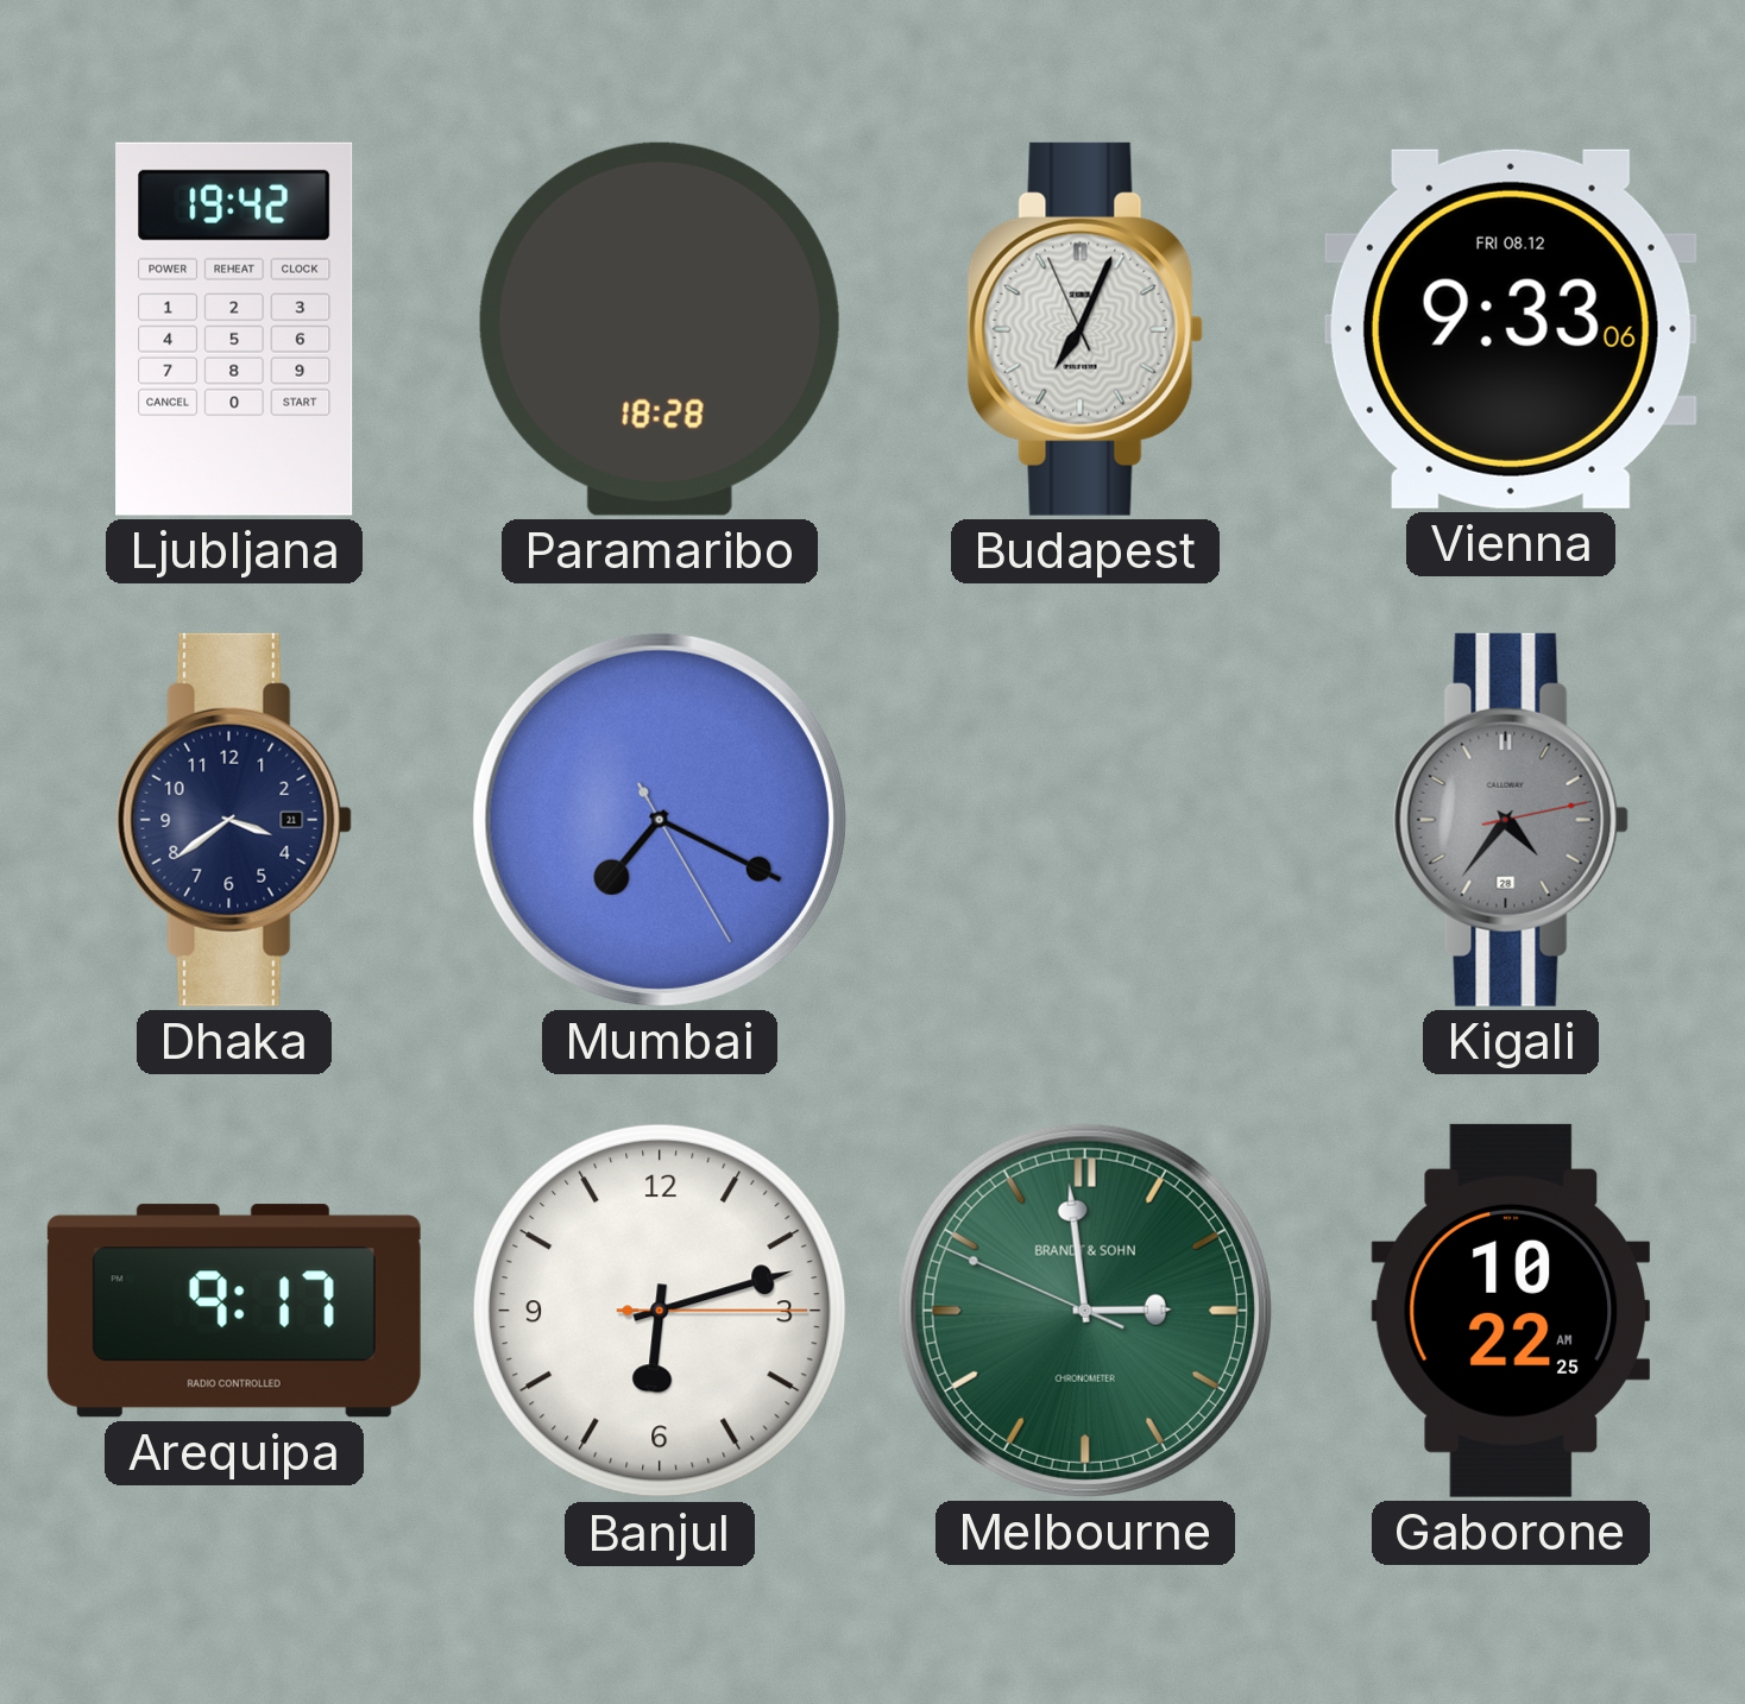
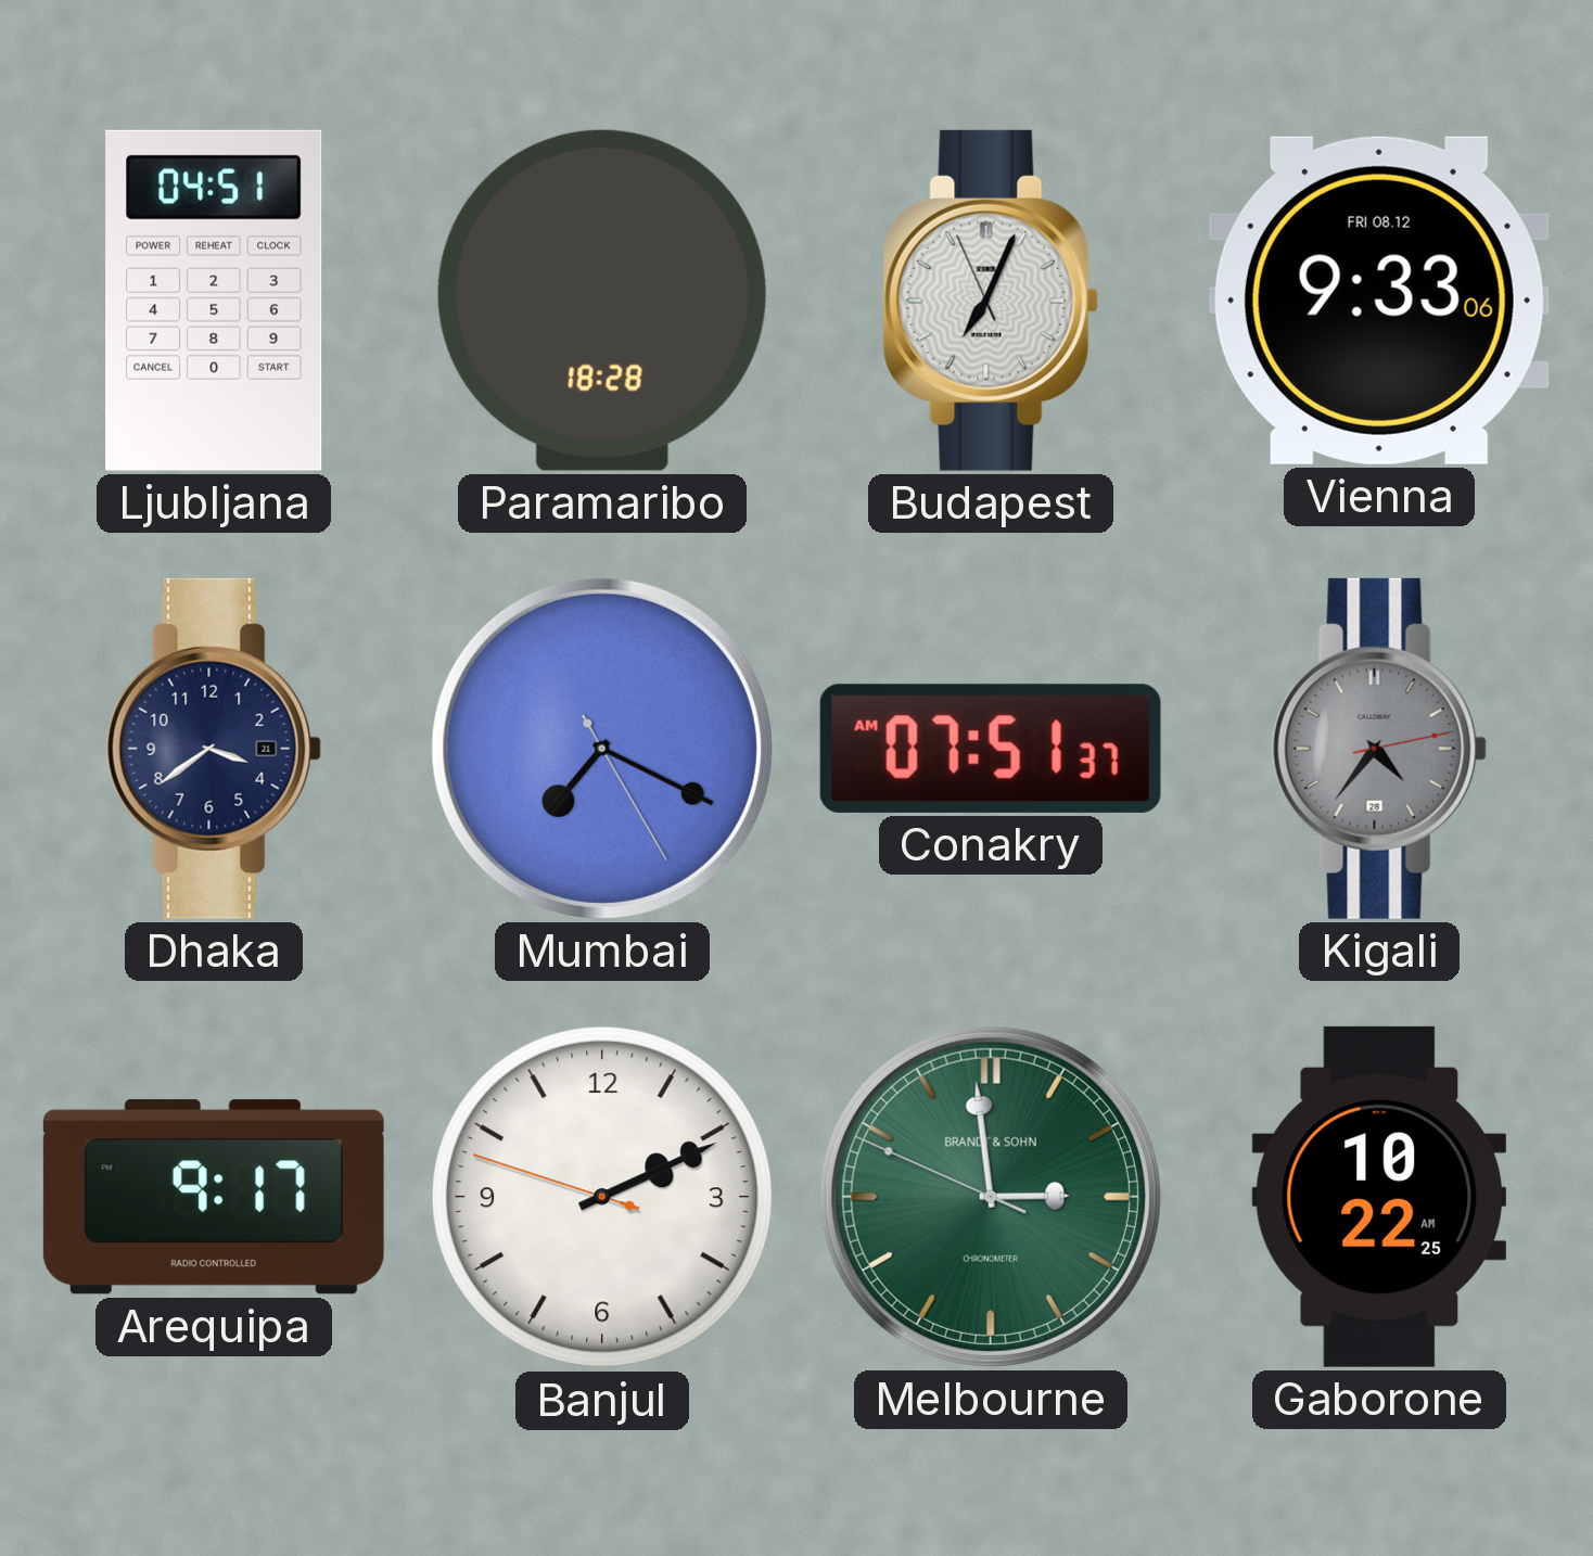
Ljubljana: 19:42 -> 04:51 (214, 301)
Conakry: none -> 07:51 (991, 749)
Banjul: 6:12 -> 2:10 (602, 1197)
